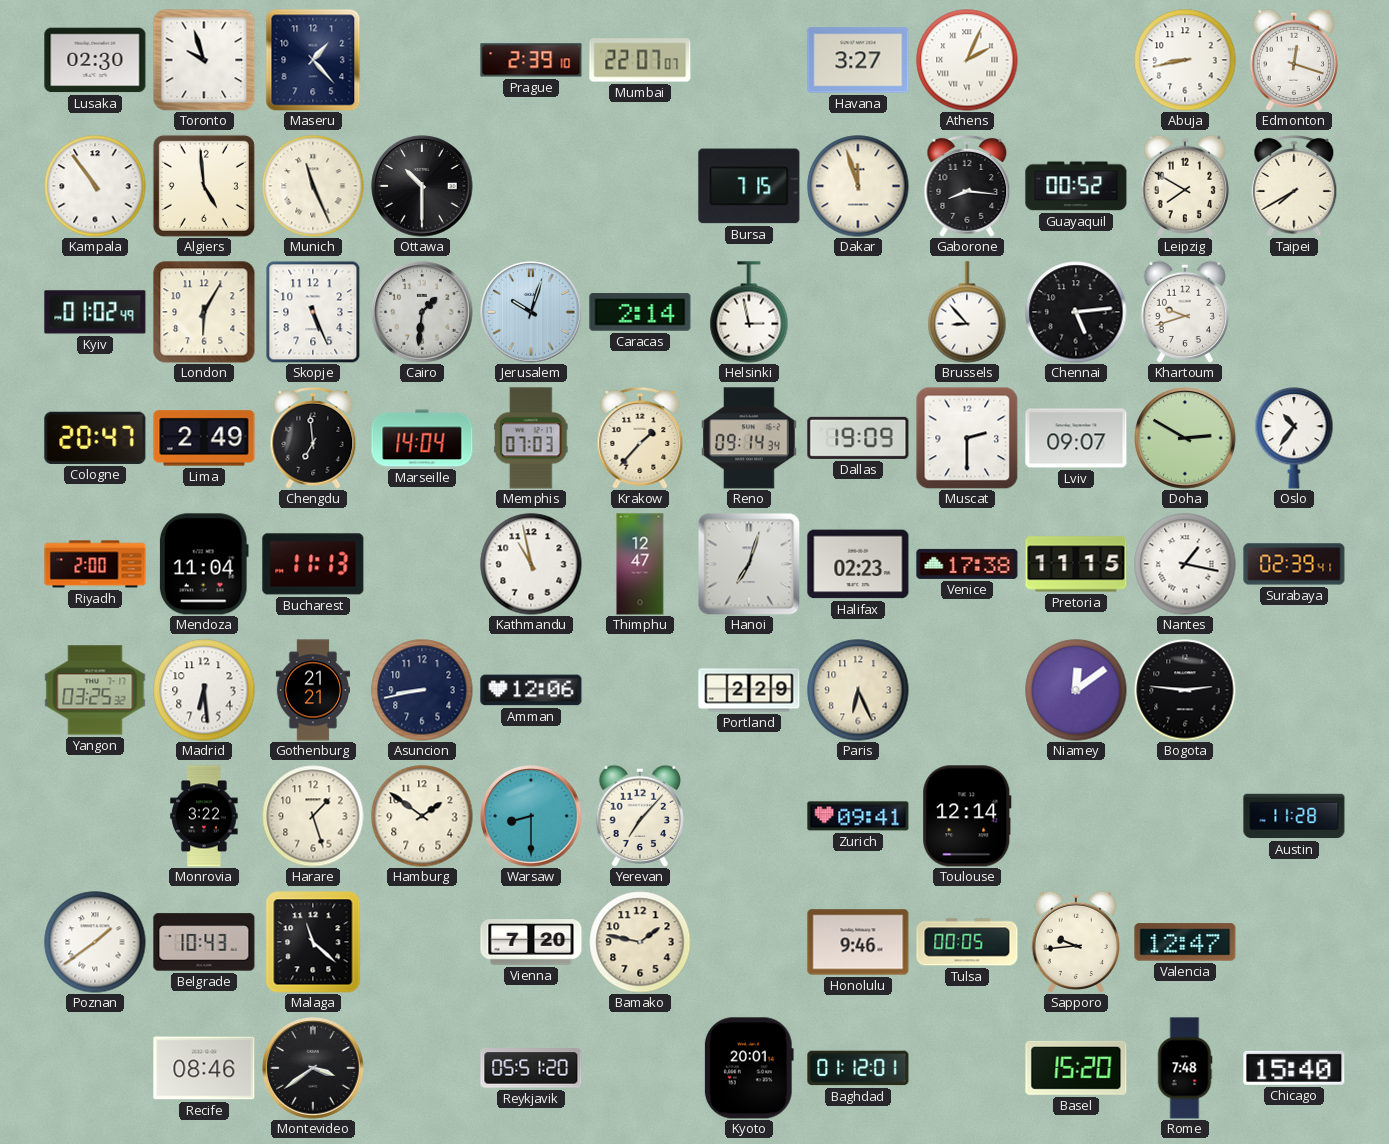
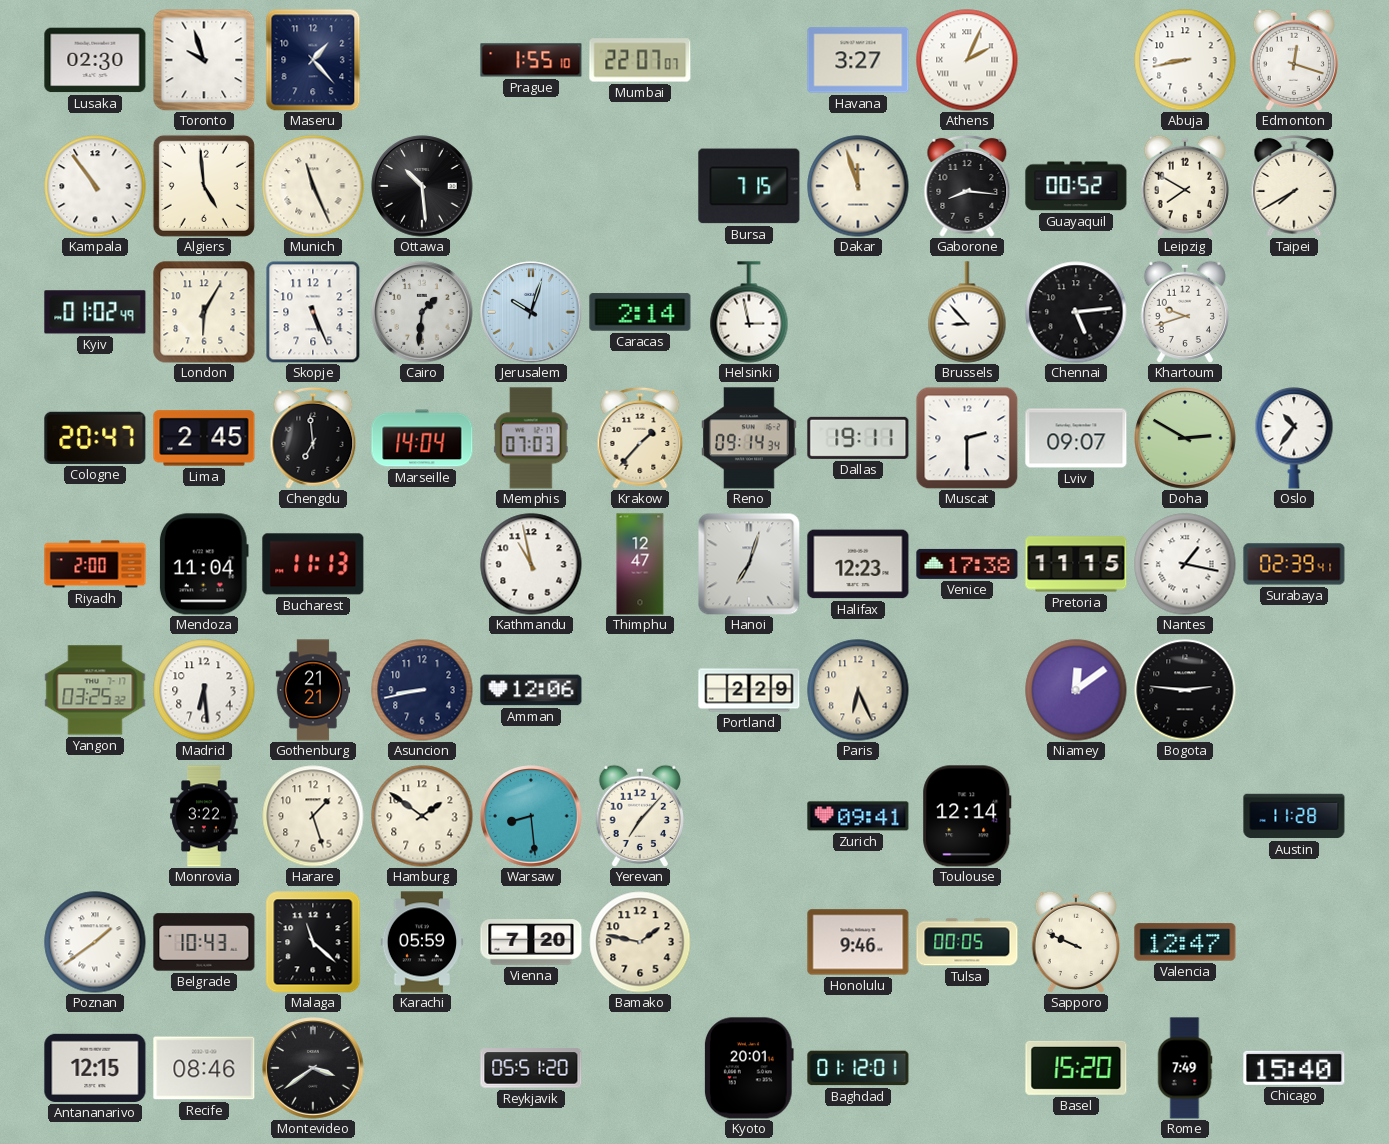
Prague: 2:39 -> 1:55 (531, 60)
Ottawa: 10:30 -> 10:29 (422, 186)
Lima: 2:49 -> 2:45 (204, 438)
Dallas: 19:09 -> 19:11 (858, 438)
Halifax: 02:23 -> 12:23 (858, 564)
Warsaw: 8:30 -> 8:29 (531, 816)
Karachi: none -> 05:59 (421, 942)
Sapporo: 9:44 -> 9:49 (1075, 942)
Antananarivo: none -> 12:15 (95, 1068)
Rome: 7:48 -> 7:49 (1185, 1068)
